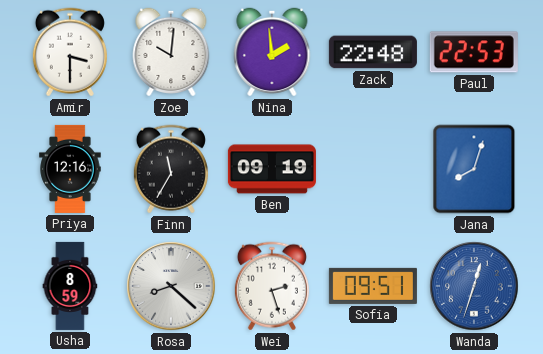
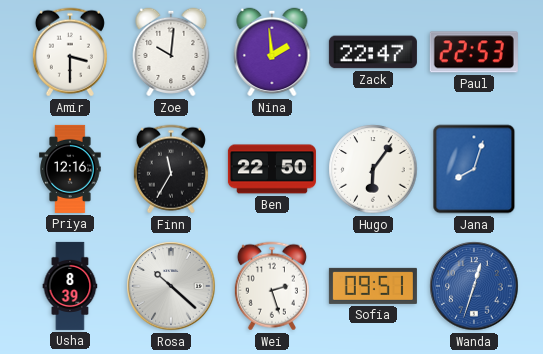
Zack: 22:48 -> 22:47 (373, 52)
Ben: 09:19 -> 22:50 (272, 169)
Hugo: none -> 6:06 (373, 169)
Usha: 8:59 -> 8:39 (70, 286)
Rosa: 8:22 -> 10:22 (171, 286)
